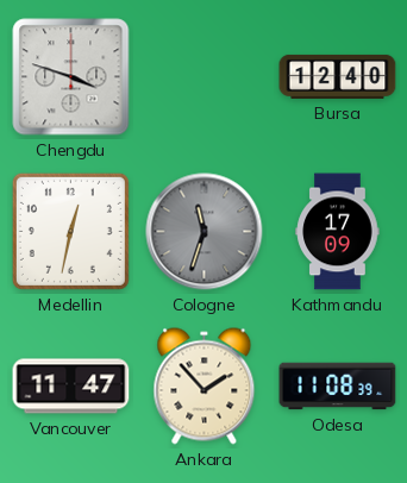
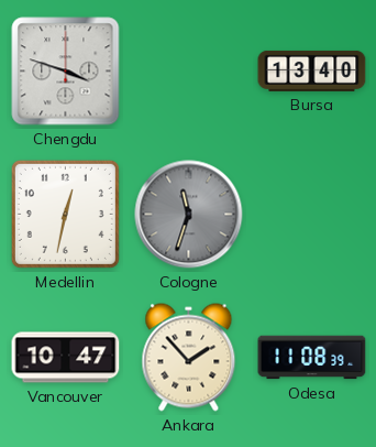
Bursa: 12:40 -> 13:40 (312, 70)
Kathmandu: 17:09 -> none (338, 232)
Vancouver: 11:47 -> 10:47 (66, 358)
